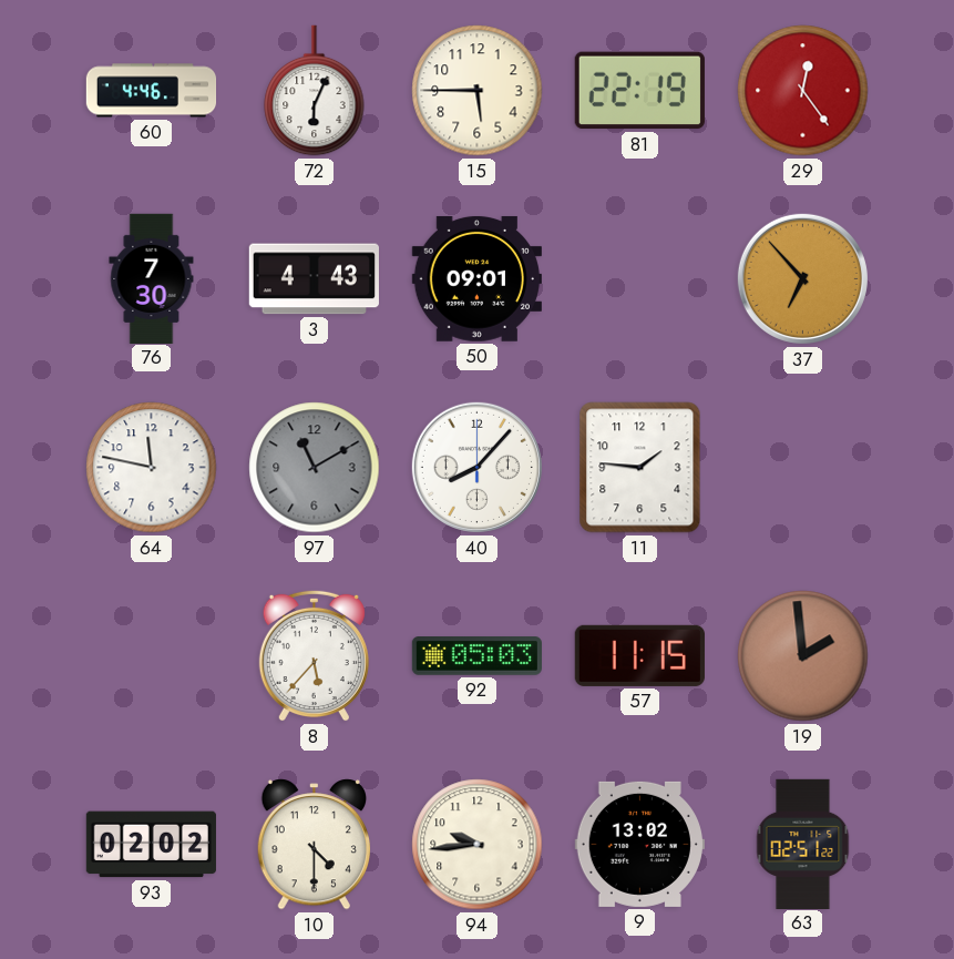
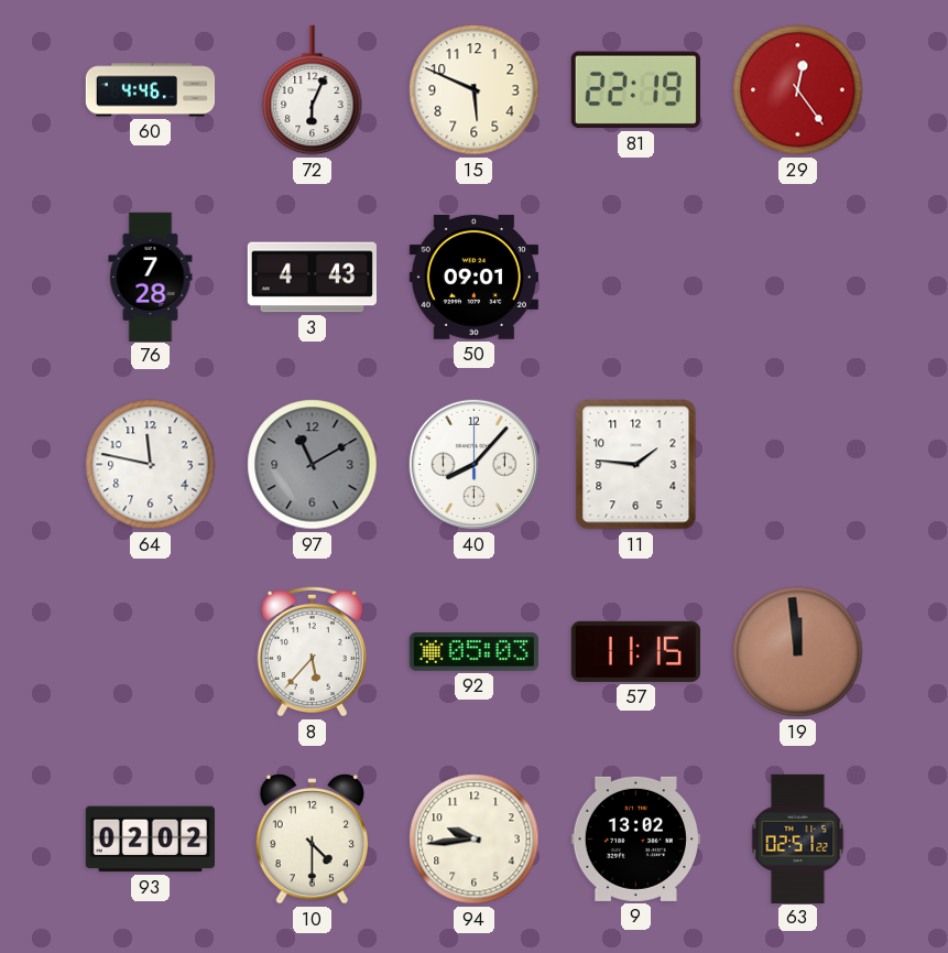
15: 5:45 -> 5:49 (475, 90)
76: 7:30 -> 7:28 (151, 277)
37: 6:53 -> none (802, 278)
19: 1:59 -> 11:59 (798, 652)
